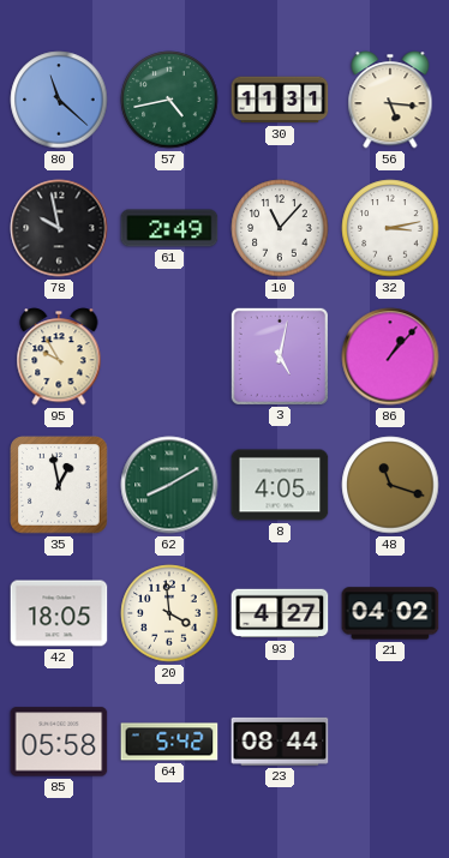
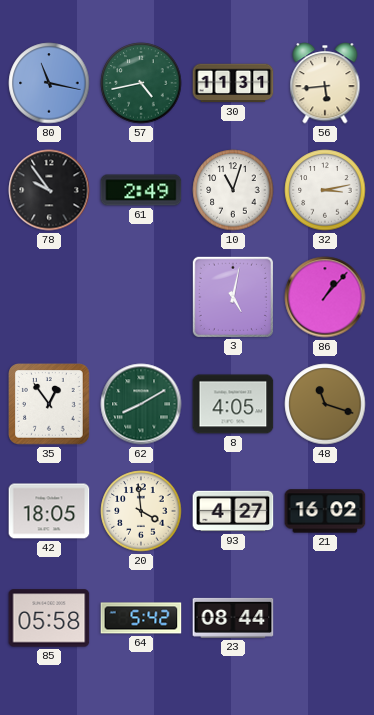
80: 11:22 -> 11:17 (49, 83)
56: 5:16 -> 5:44 (325, 83)
78: 9:58 -> 9:54 (49, 190)
10: 11:07 -> 11:03 (233, 190)
95: 9:55 -> none (59, 356)
35: 12:58 -> 12:54 (50, 405)
21: 04:02 -> 16:02 (325, 511)
